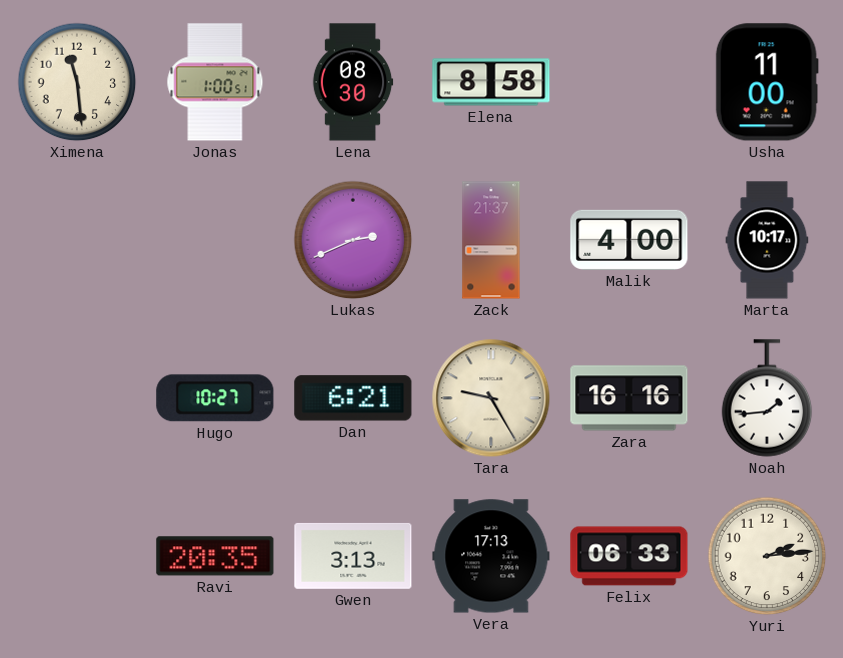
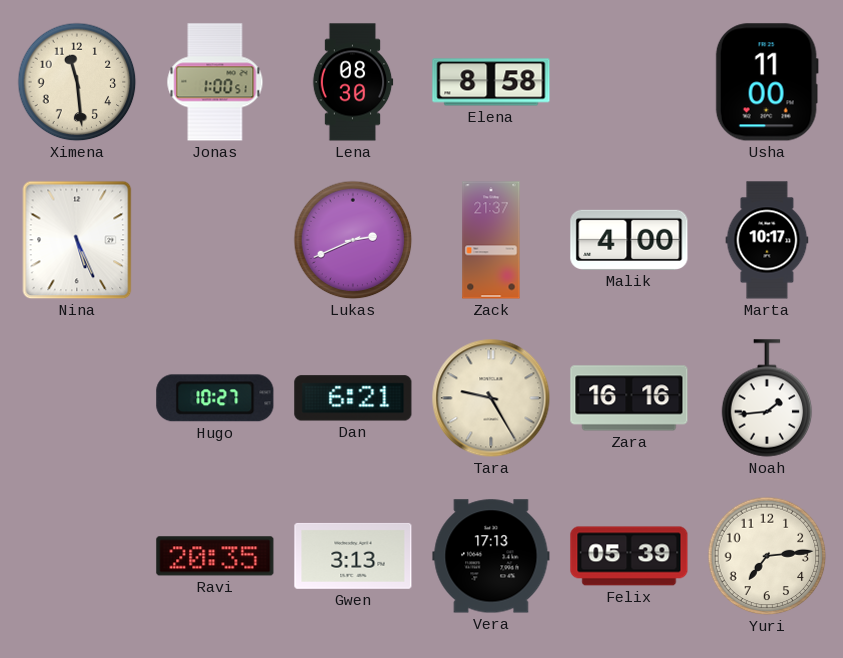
Nina: none -> 5:26 (77, 240)
Felix: 06:33 -> 05:39 (629, 556)
Yuri: 2:14 -> 7:14 (767, 556)
